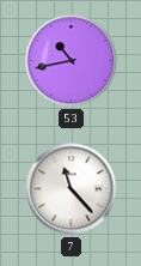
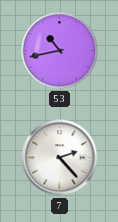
7: 11:23 -> 2:23 (60, 158)
